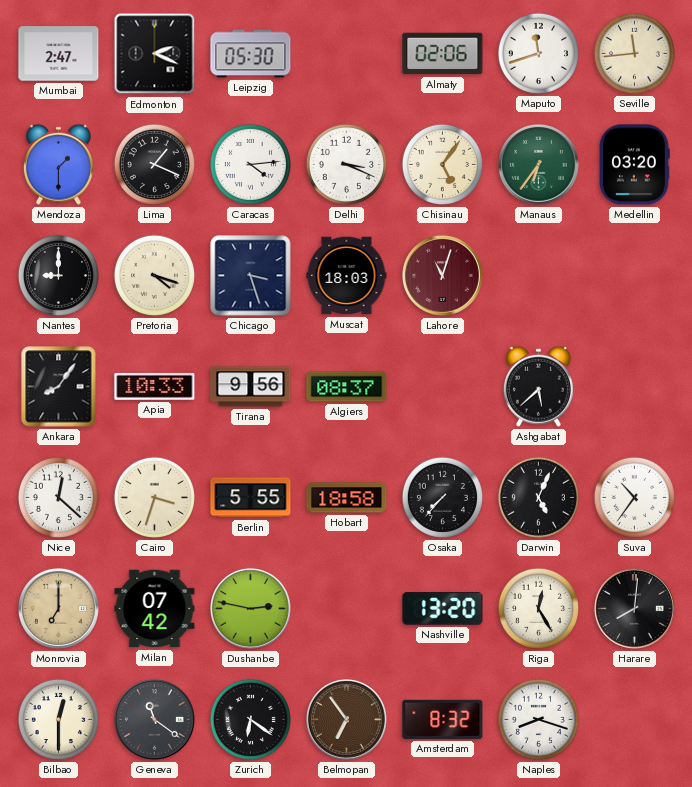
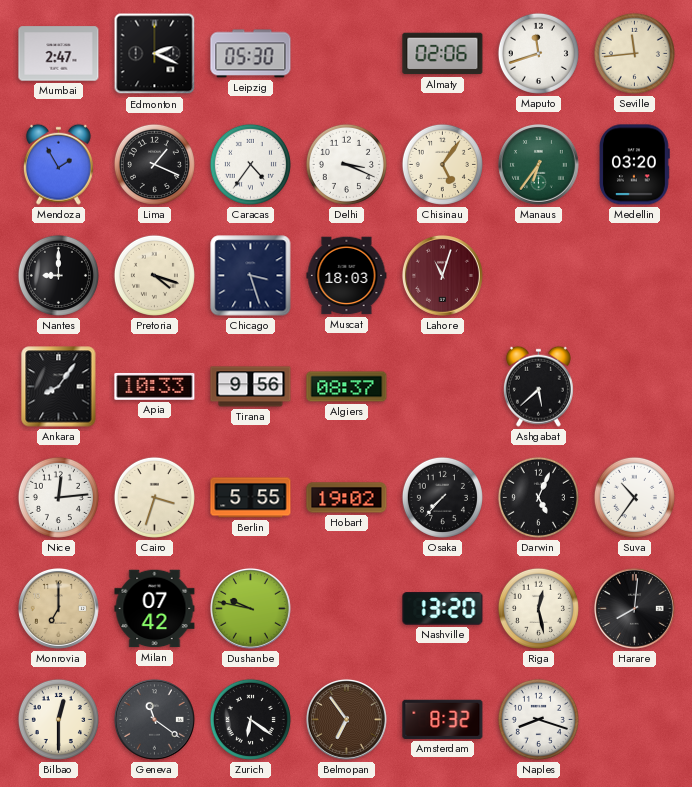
Mendoza: 1:30 -> 1:55 (58, 164)
Caracas: 4:14 -> 4:36 (250, 164)
Nice: 12:22 -> 12:14 (58, 497)
Hobart: 18:58 -> 19:02 (347, 498)
Dushanbe: 2:47 -> 9:47 (250, 608)
Riga: 12:25 -> 12:28 (538, 608)
